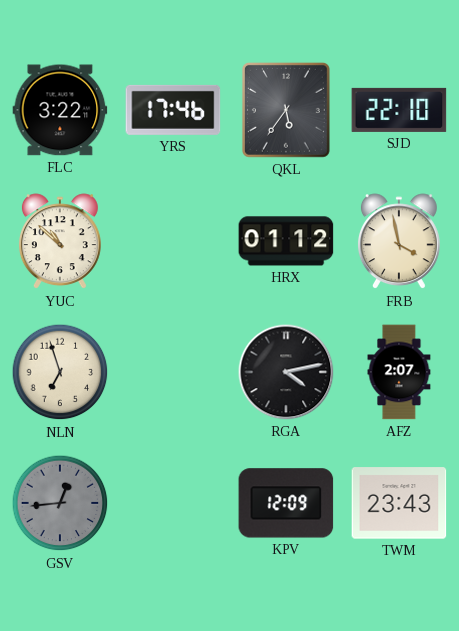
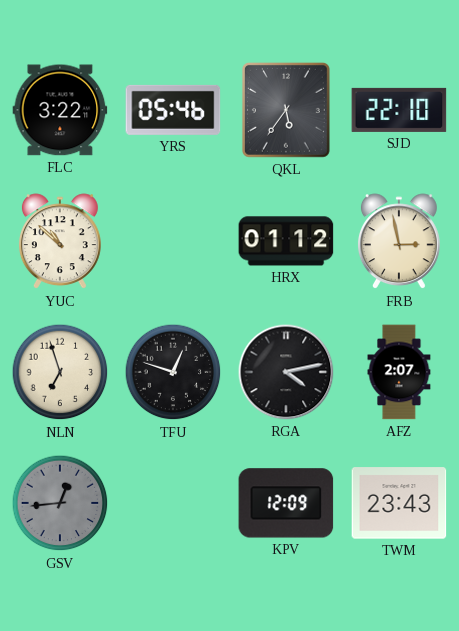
YRS: 17:46 -> 05:46 (173, 110)
FRB: 3:58 -> 2:58 (399, 242)
TFU: none -> 12:48 (173, 372)
